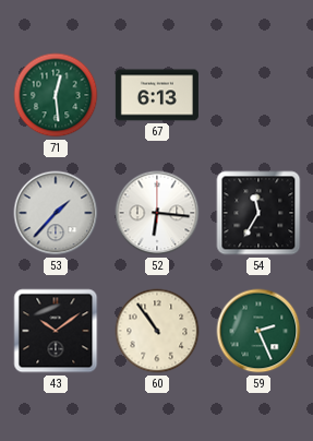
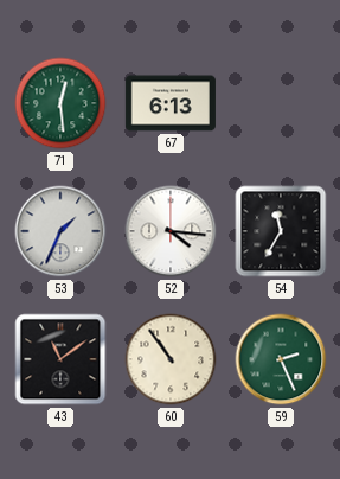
53: 1:37 -> 1:34 (60, 231)
52: 6:16 -> 4:16 (171, 231)
43: 10:09 -> 11:09 (60, 359)
